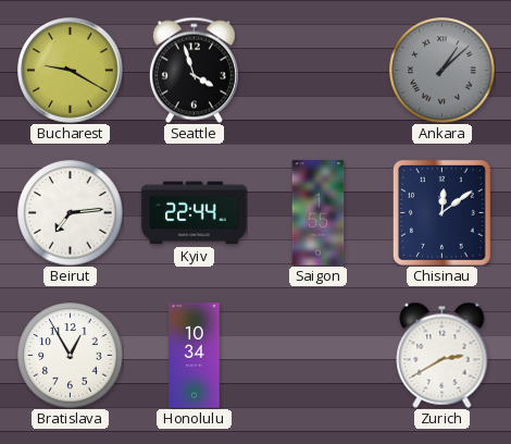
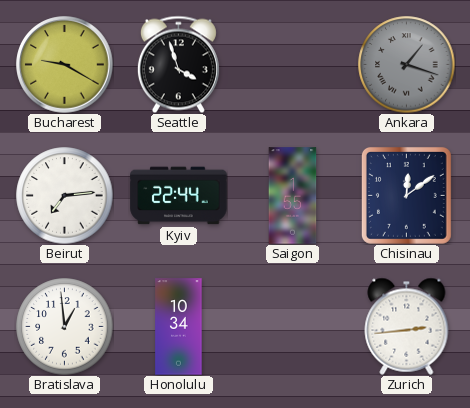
Ankara: 1:08 -> 1:18 (407, 65)
Bratislava: 12:55 -> 12:59 (65, 327)
Zurich: 2:40 -> 2:44 (407, 326)
